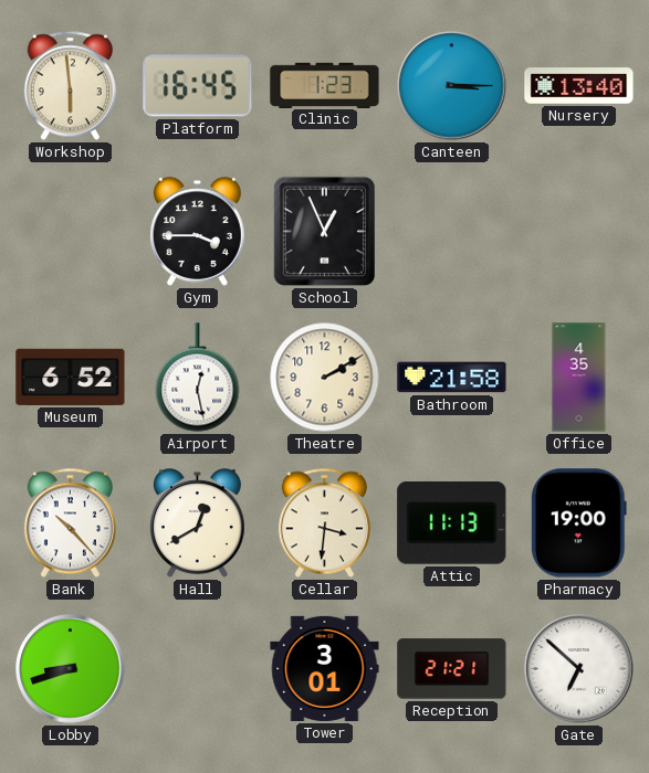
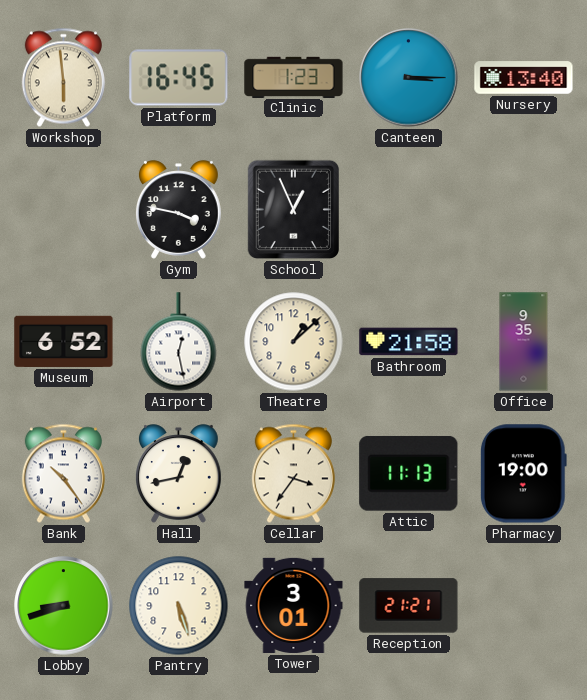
Gym: 3:45 -> 3:47 (178, 210)
Theatre: 2:10 -> 1:08 (294, 342)
Office: 4:35 -> 9:35 (524, 342)
Bank: 10:23 -> 10:24 (63, 474)
Hall: 12:40 -> 12:43 (178, 474)
Cellar: 3:31 -> 3:36 (293, 474)
Pantry: none -> 5:27 (179, 606)
Gate: 6:52 -> none (579, 669)
